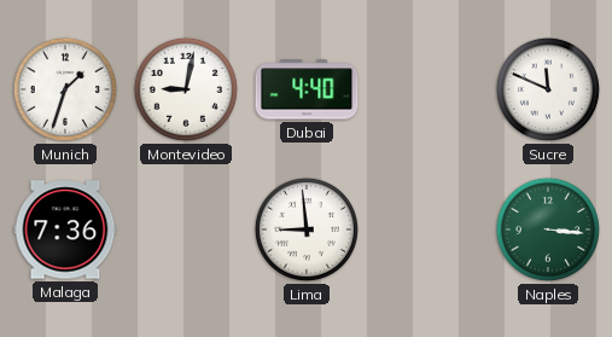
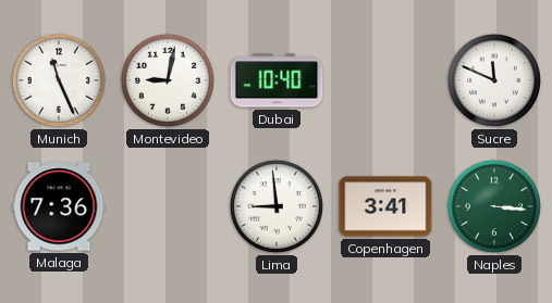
Munich: 1:33 -> 11:26 (59, 80)
Dubai: 4:40 -> 10:40 (277, 80)
Copenhagen: none -> 3:41 (385, 206)
